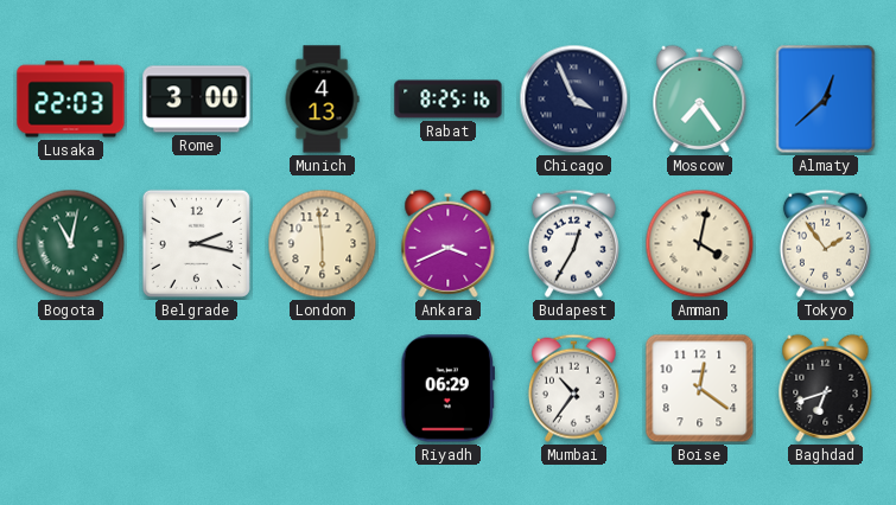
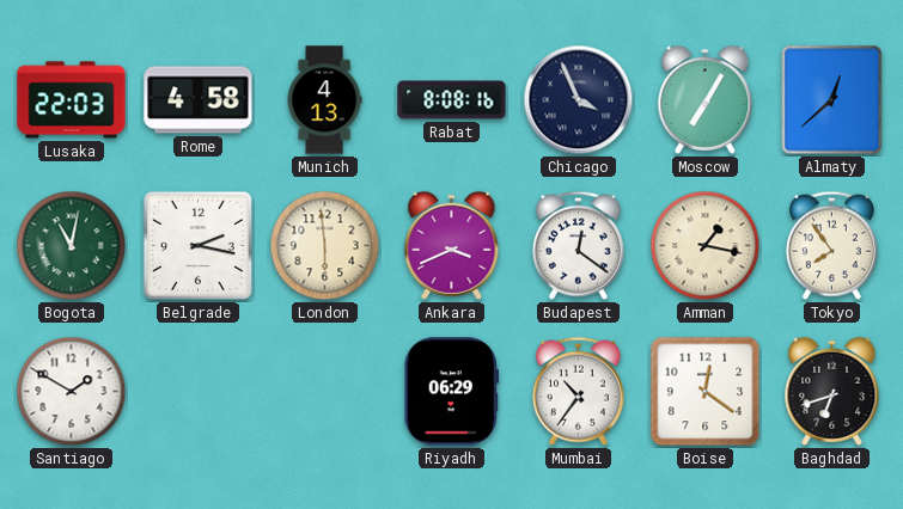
Rome: 3:00 -> 4:58 (199, 100)
Rabat: 8:25 -> 8:08 (452, 100)
Moscow: 7:24 -> 7:05 (706, 99)
Budapest: 12:35 -> 12:21 (578, 245)
Amman: 4:02 -> 1:17 (706, 246)
Tokyo: 1:54 -> 7:54 (831, 245)
Santiago: none -> 1:50 (72, 392)
